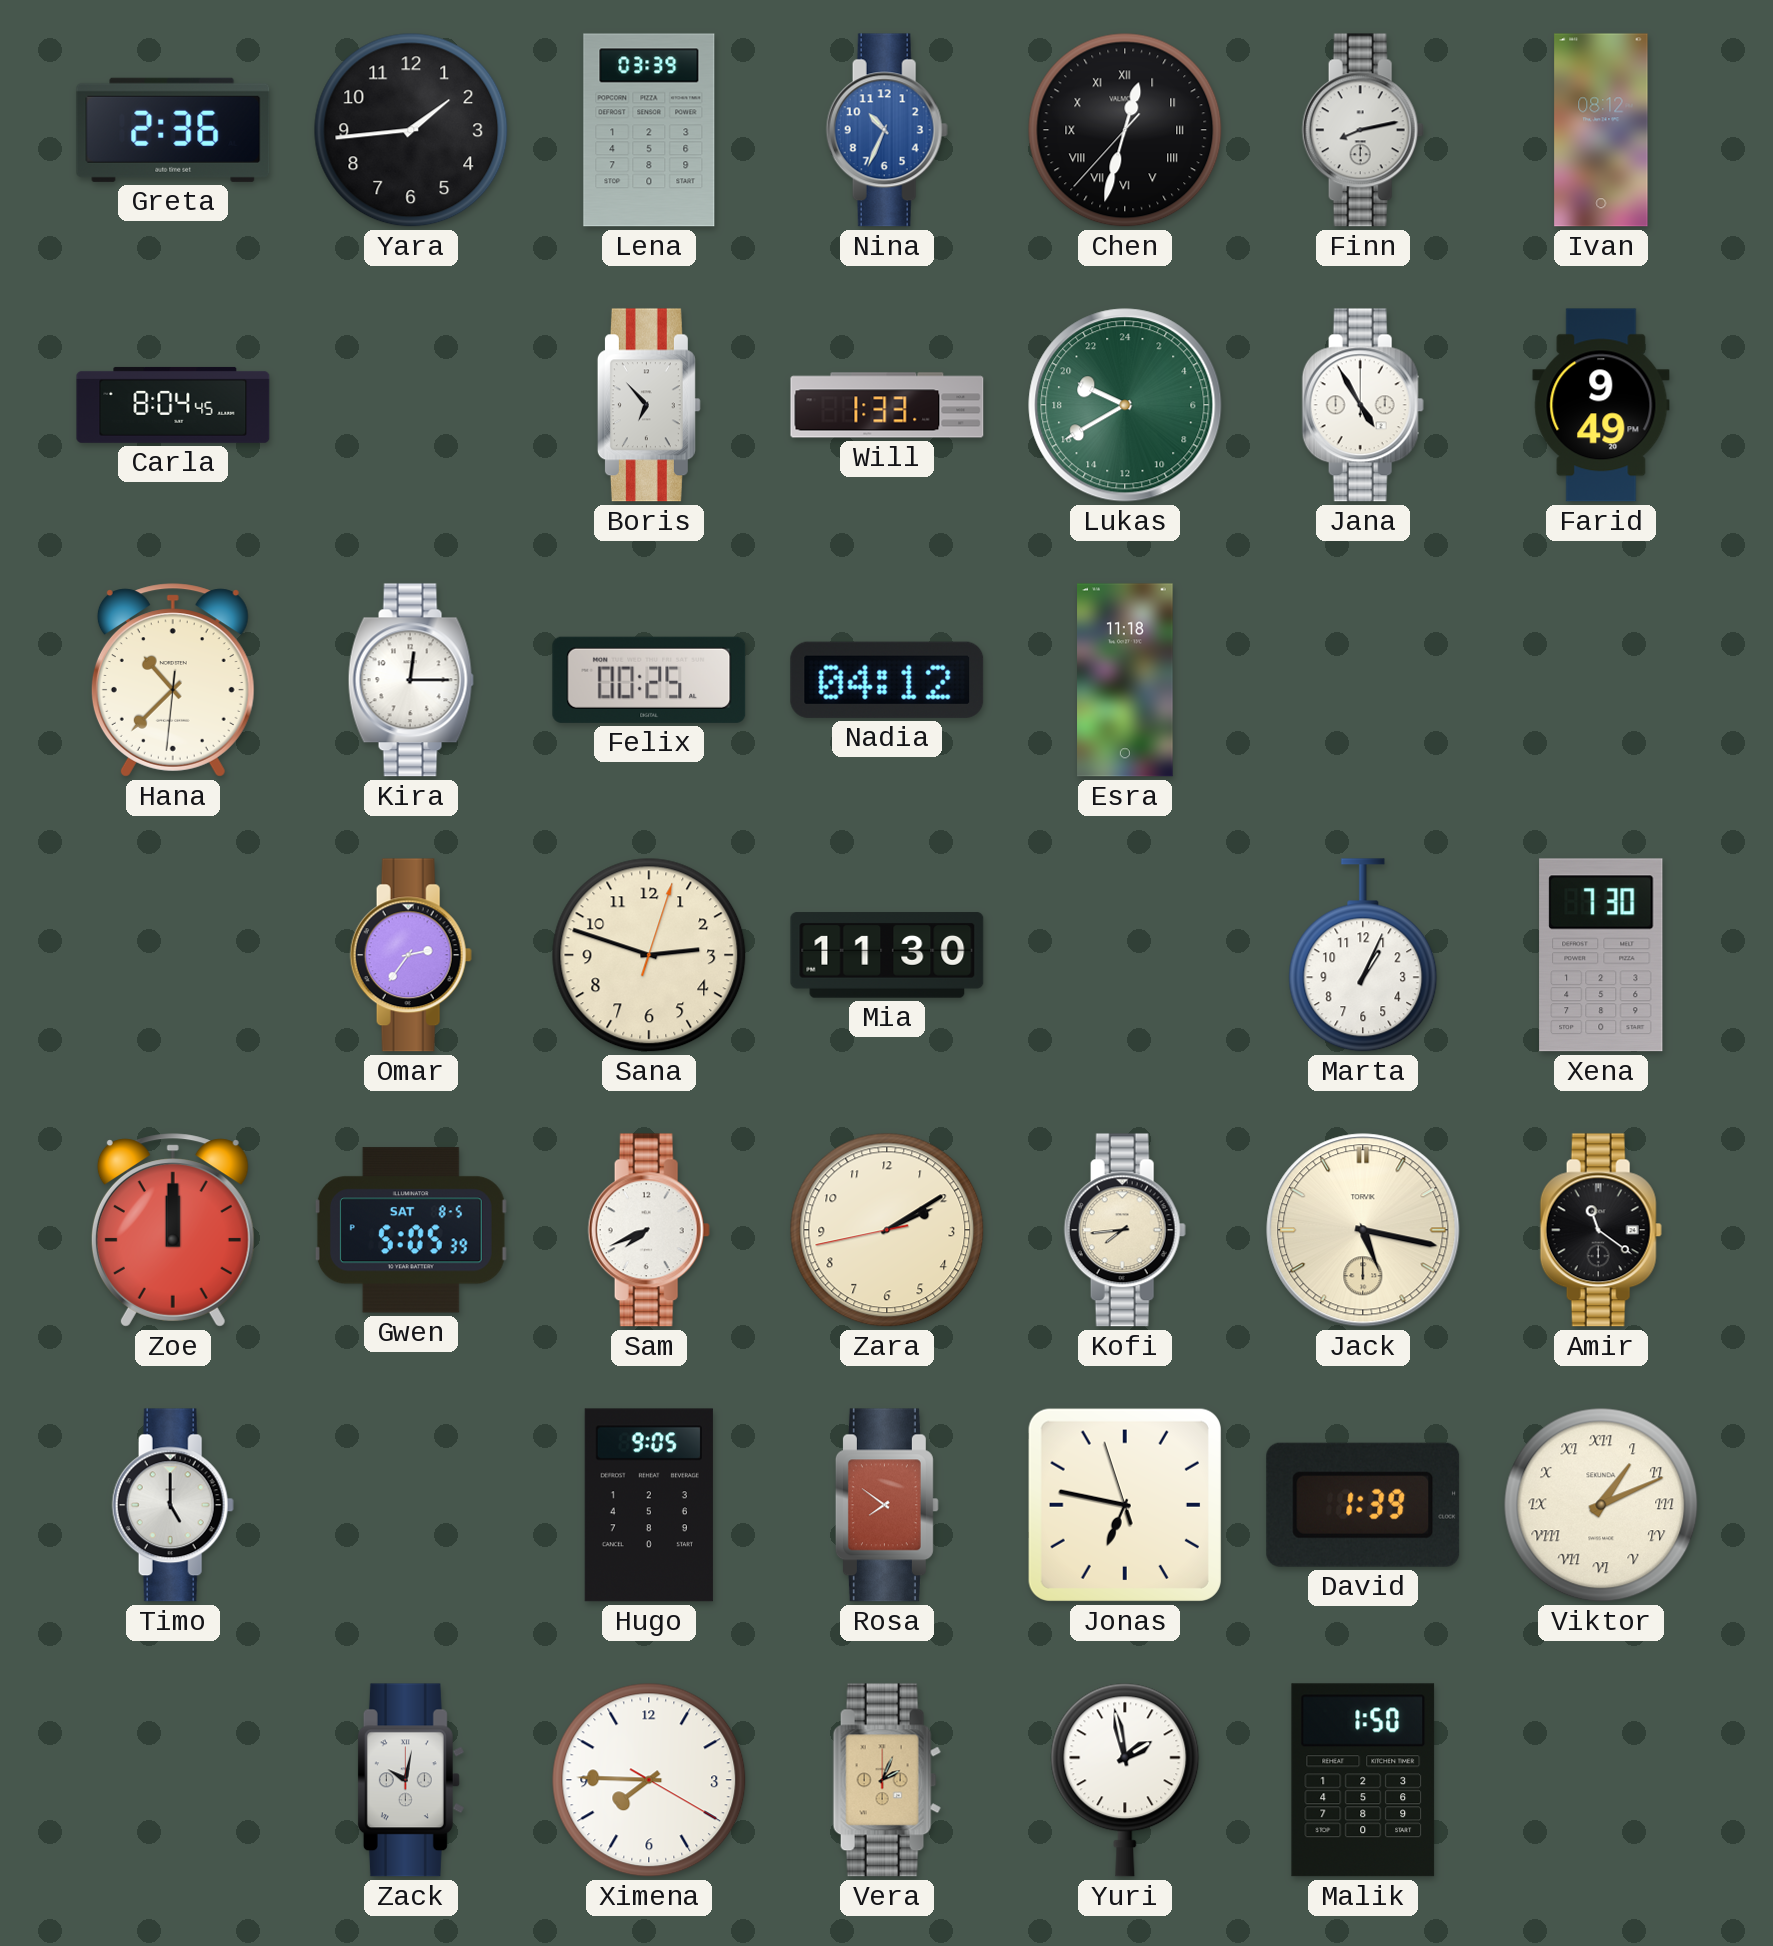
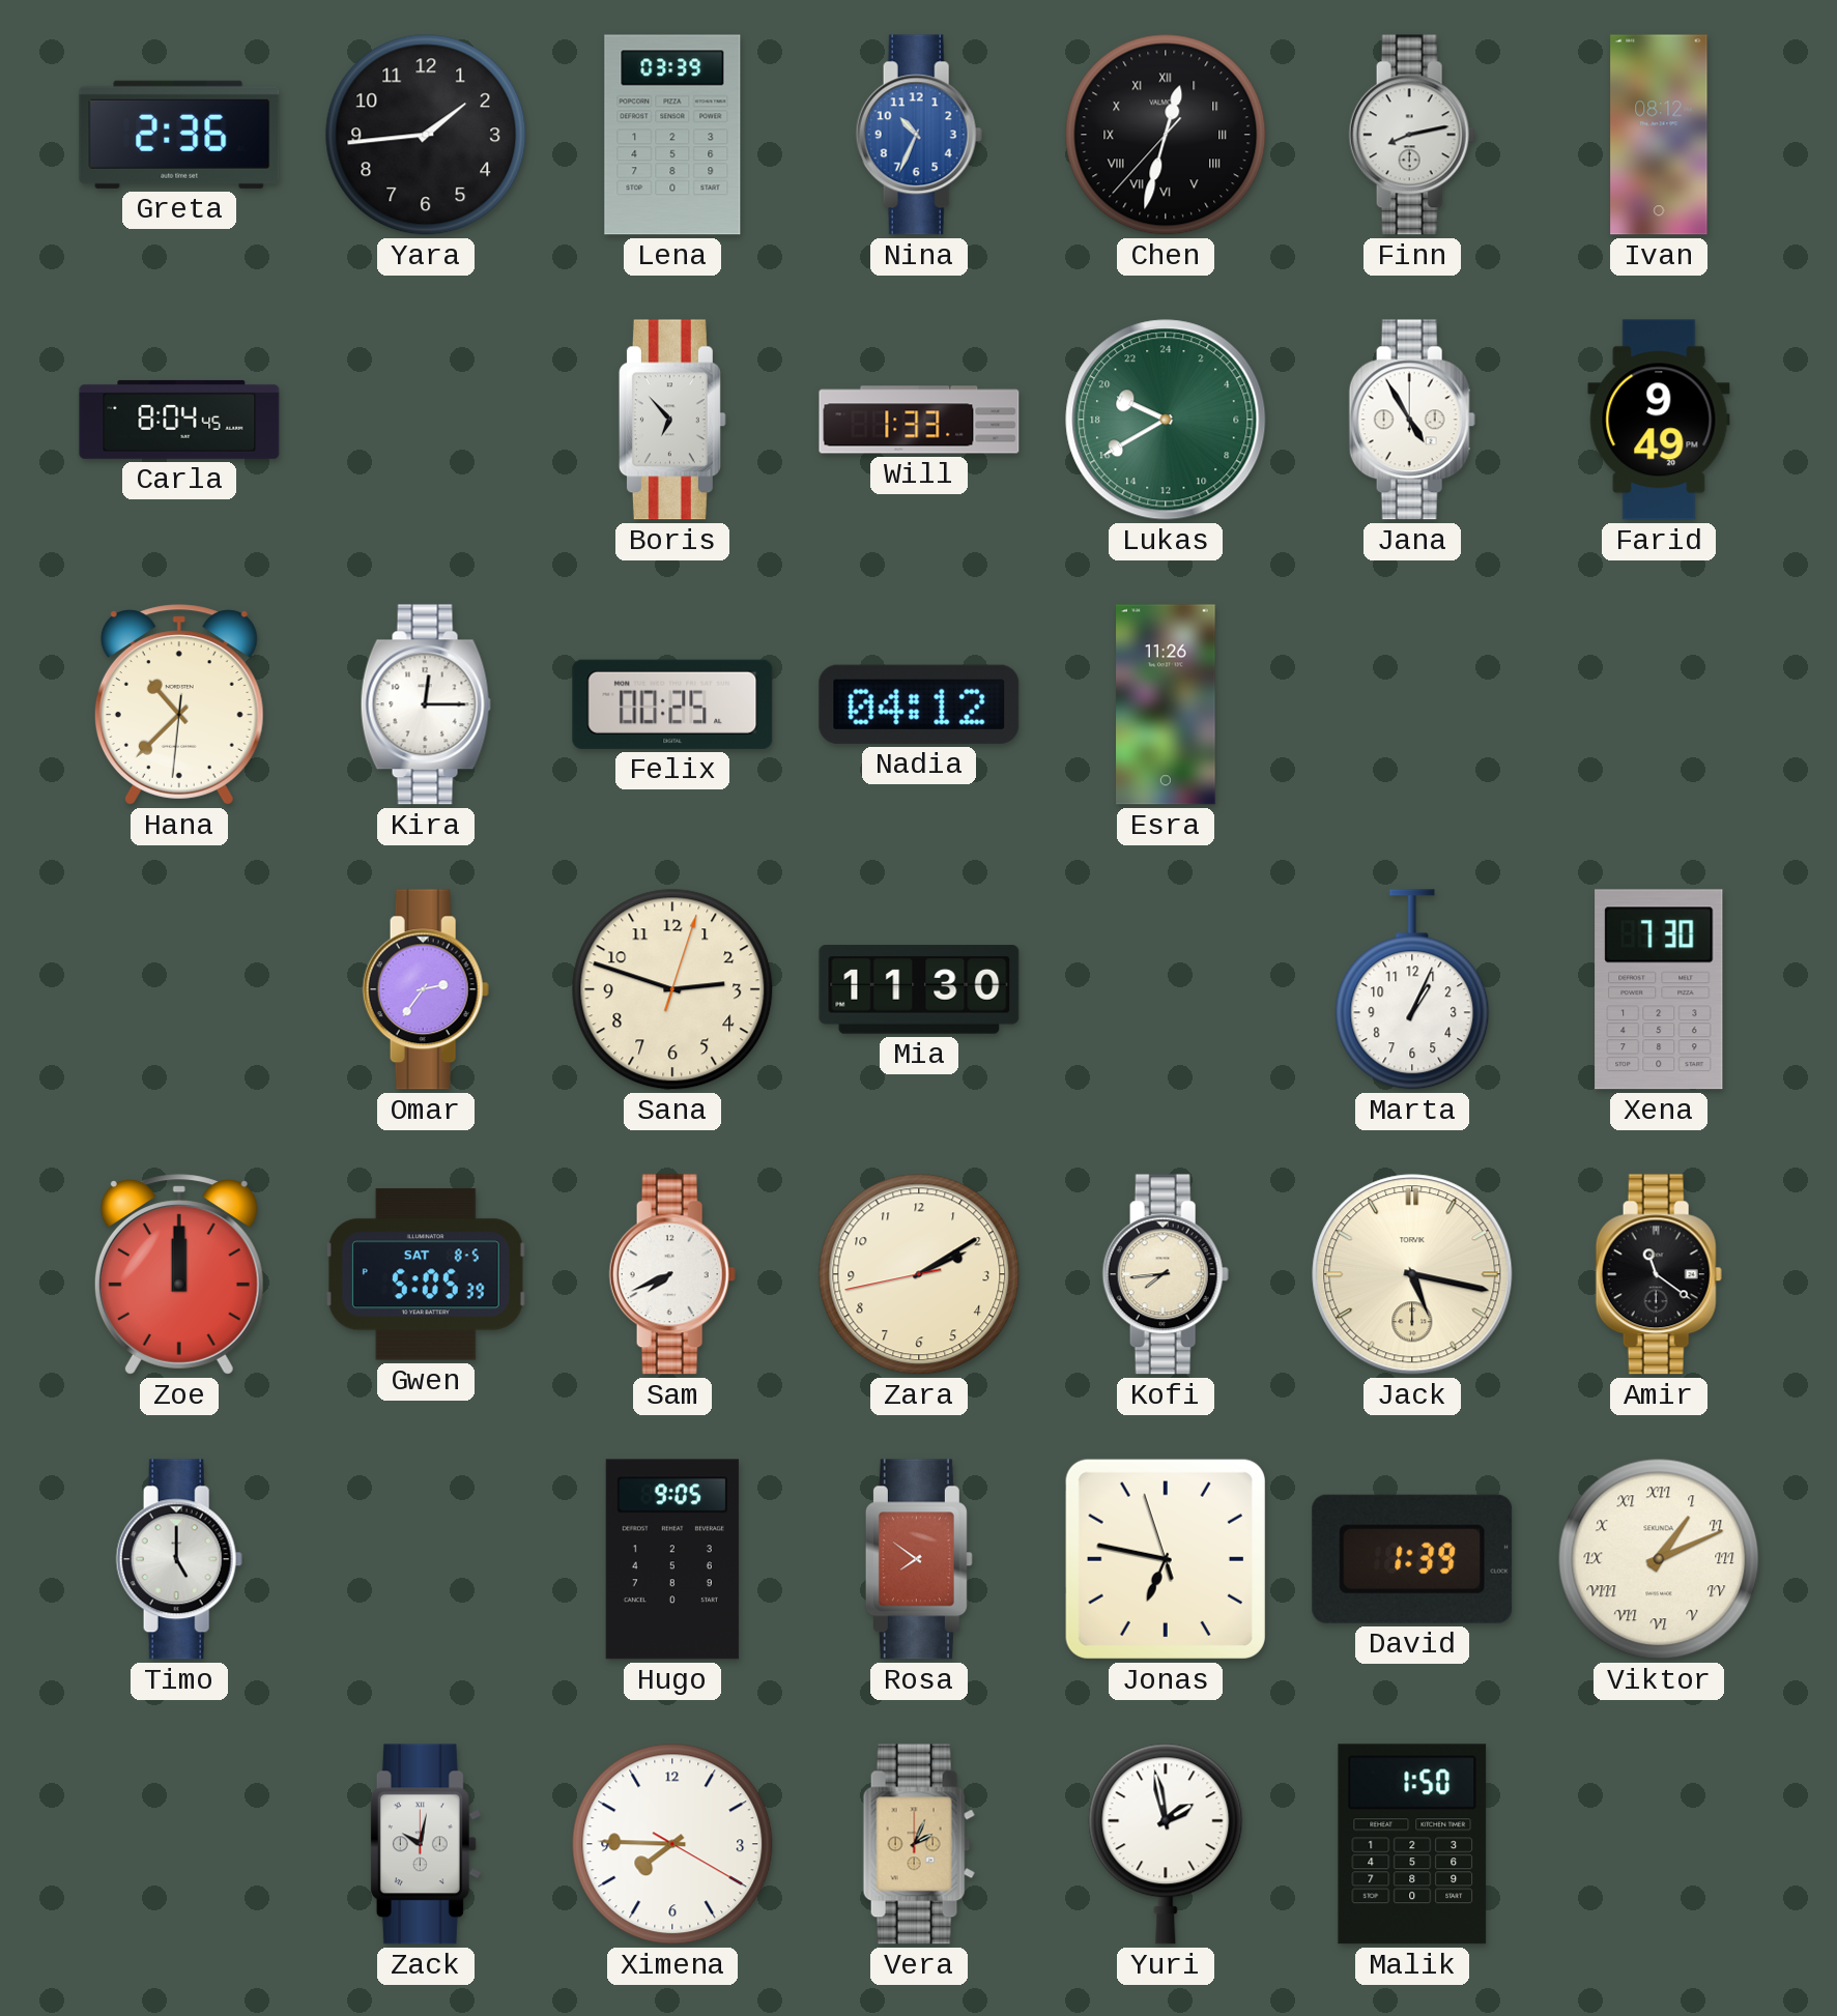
Esra: 11:18 -> 11:26 (1166, 704)
